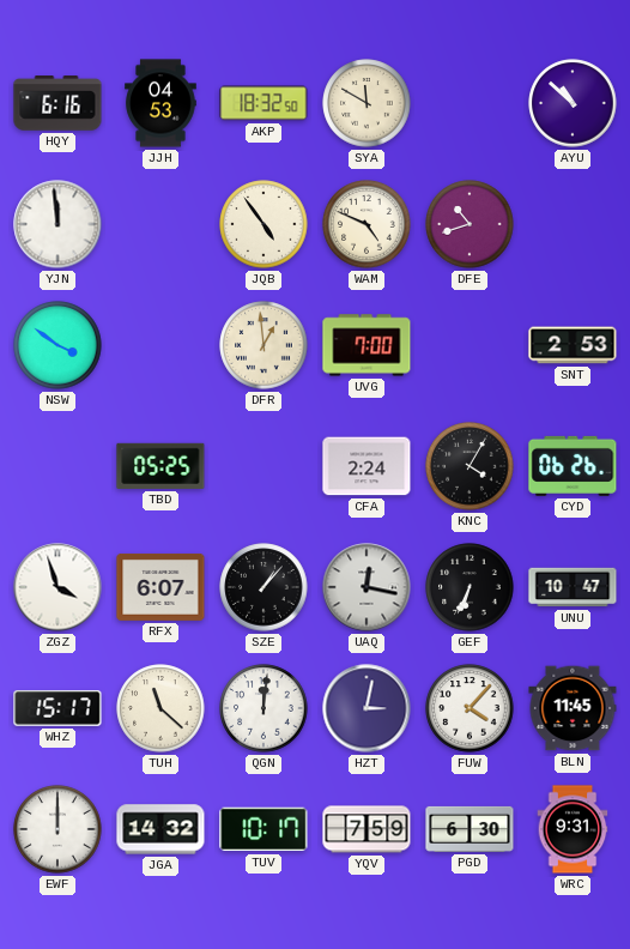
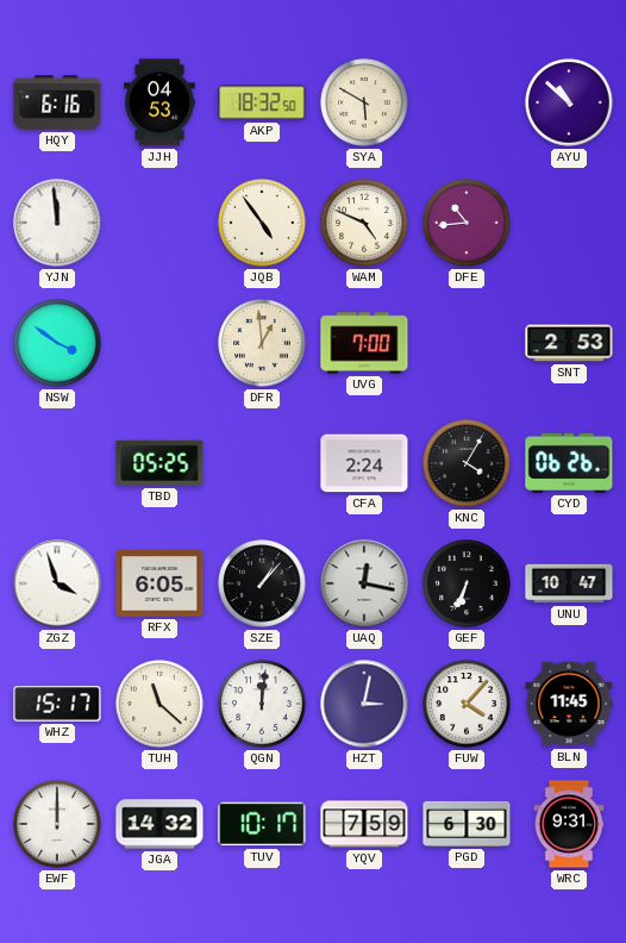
SYA: 11:50 -> 5:50 (364, 102)
DFE: 10:42 -> 10:44 (467, 223)
RFX: 6:07 -> 6:05 (159, 583)
